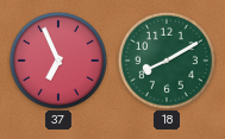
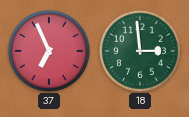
18: 8:10 -> 2:59 (140, 51)
